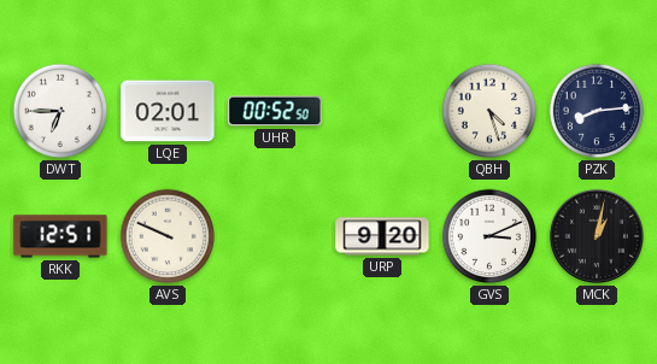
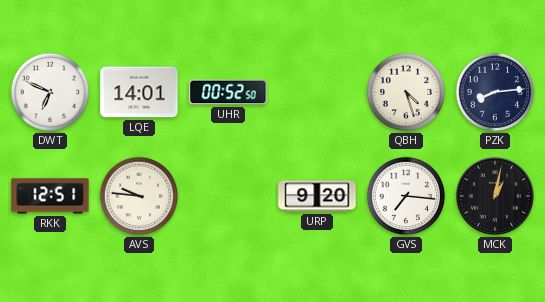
DWT: 6:45 -> 6:49 (50, 92)
LQE: 02:01 -> 14:01 (139, 92)
AVS: 9:49 -> 9:46 (139, 196)
GVS: 3:11 -> 7:16 (406, 196)
